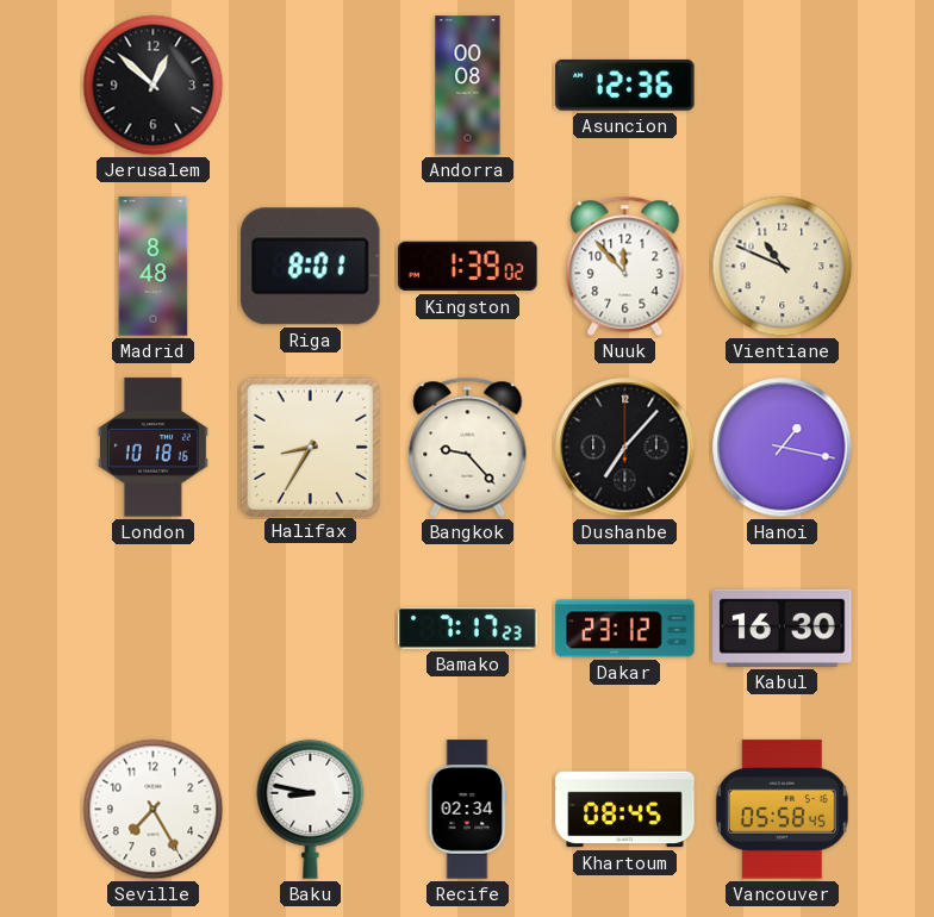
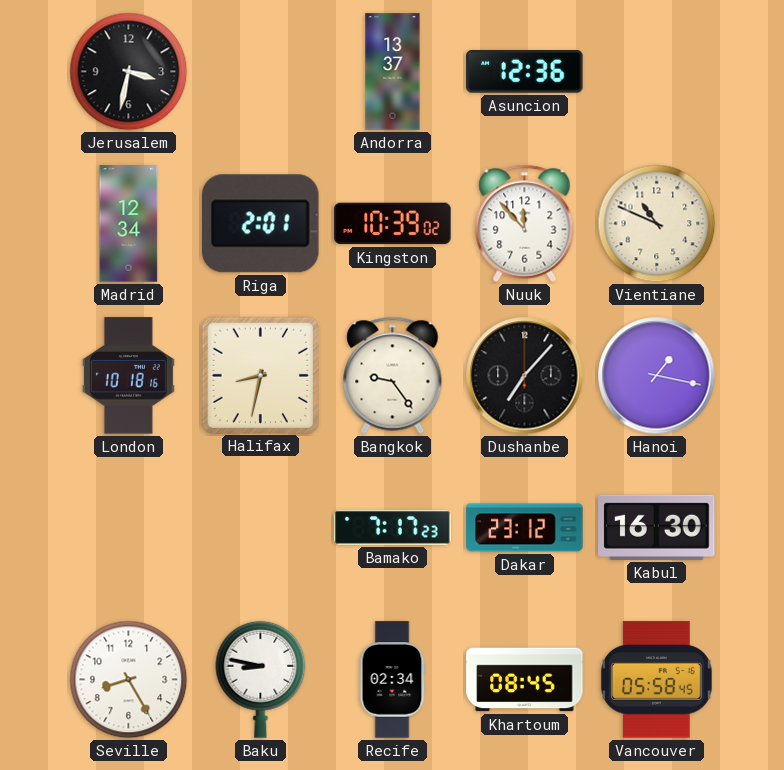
Jerusalem: 12:52 -> 3:32 (129, 72)
Andorra: 00:08 -> 13:37 (393, 72)
Madrid: 8:48 -> 12:34 (129, 224)
Riga: 8:01 -> 2:01 (261, 224)
Kingston: 1:39 -> 10:39 (393, 224)
Halifax: 8:35 -> 8:32 (260, 375)
Bangkok: 9:23 -> 9:24 (393, 375)
Seville: 7:25 -> 8:25 (129, 680)
